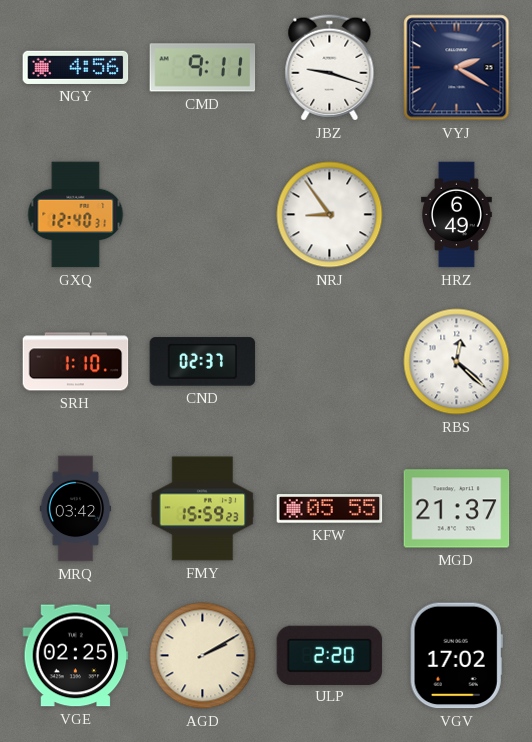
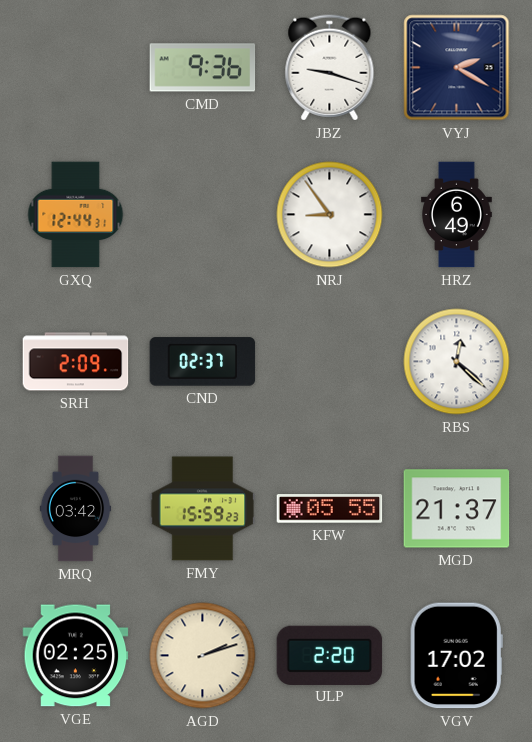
NGY: 4:56 -> none (76, 67)
CMD: 9:11 -> 9:36 (203, 68)
GXQ: 12:40 -> 12:44 (76, 215)
SRH: 1:10 -> 2:09 (76, 362)
AGD: 2:10 -> 2:12 (203, 656)
